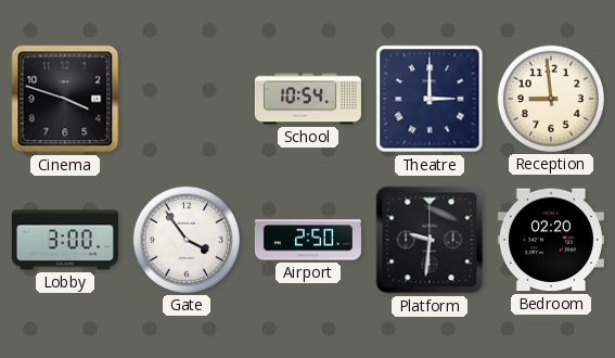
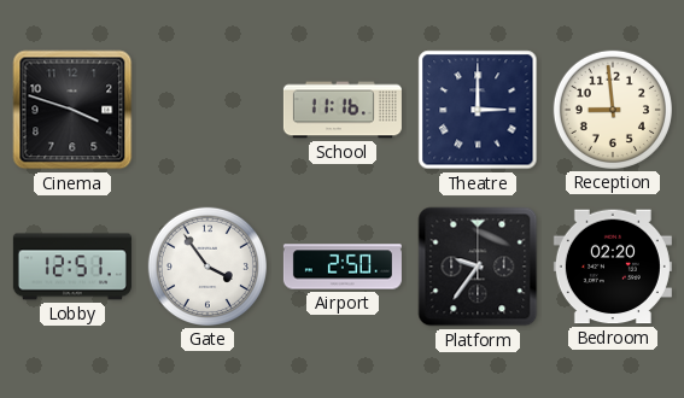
School: 10:54 -> 11:16 (343, 110)
Lobby: 3:00 -> 12:51 (72, 267)
Platform: 9:31 -> 9:36 (478, 267)
